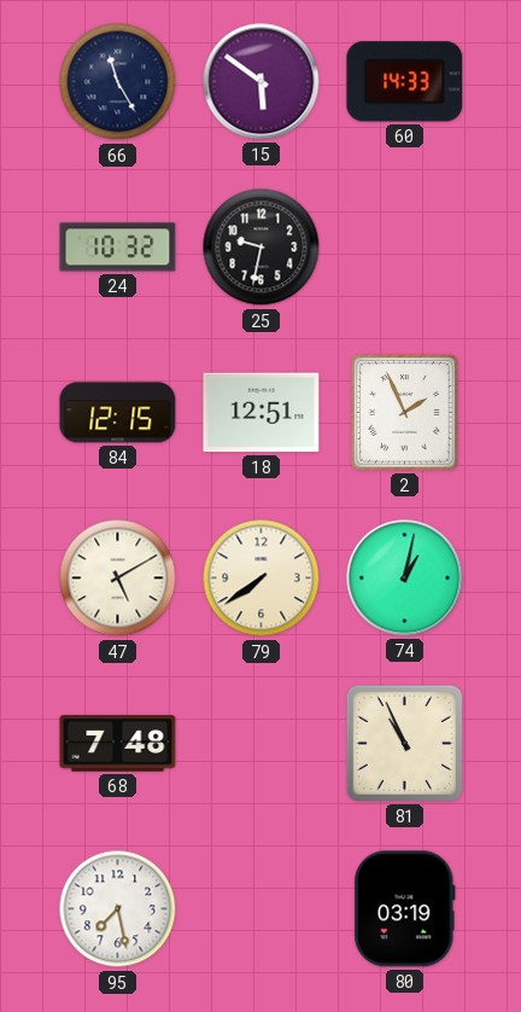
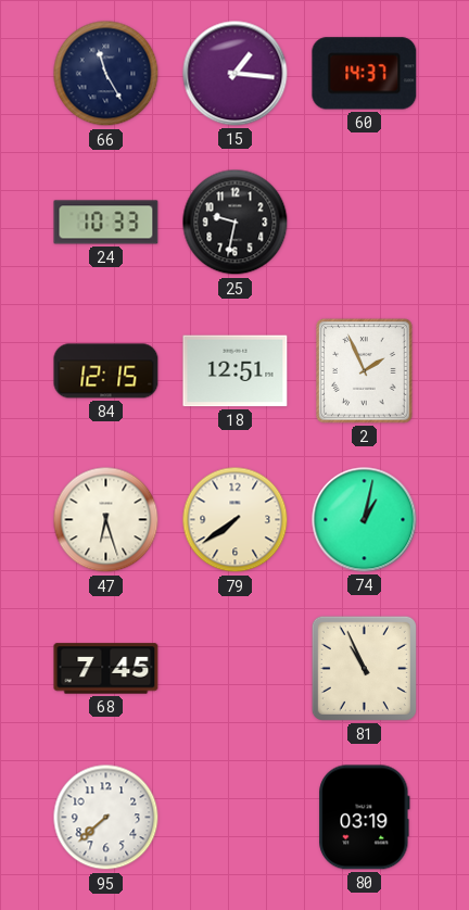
15: 5:51 -> 1:16 (236, 74)
60: 14:33 -> 14:37 (365, 74)
24: 10:32 -> 10:33 (106, 223)
47: 5:10 -> 6:27 (106, 520)
68: 7:48 -> 7:45 (106, 669)
95: 7:28 -> 7:38 (106, 818)
